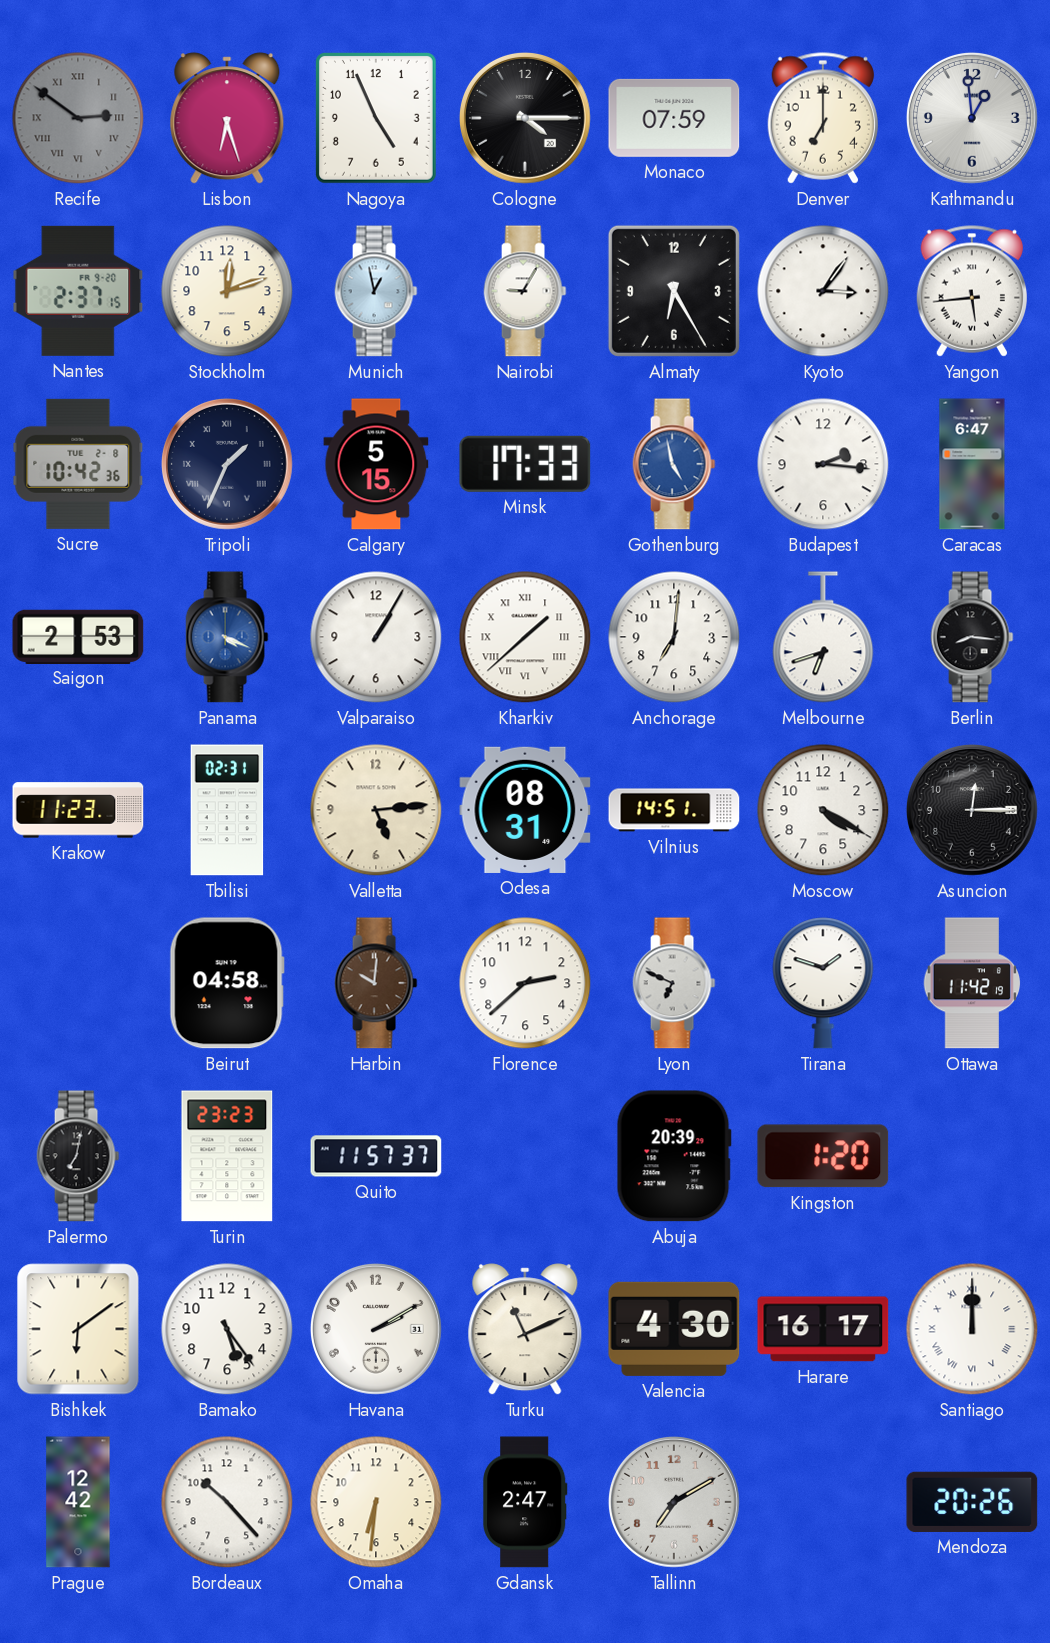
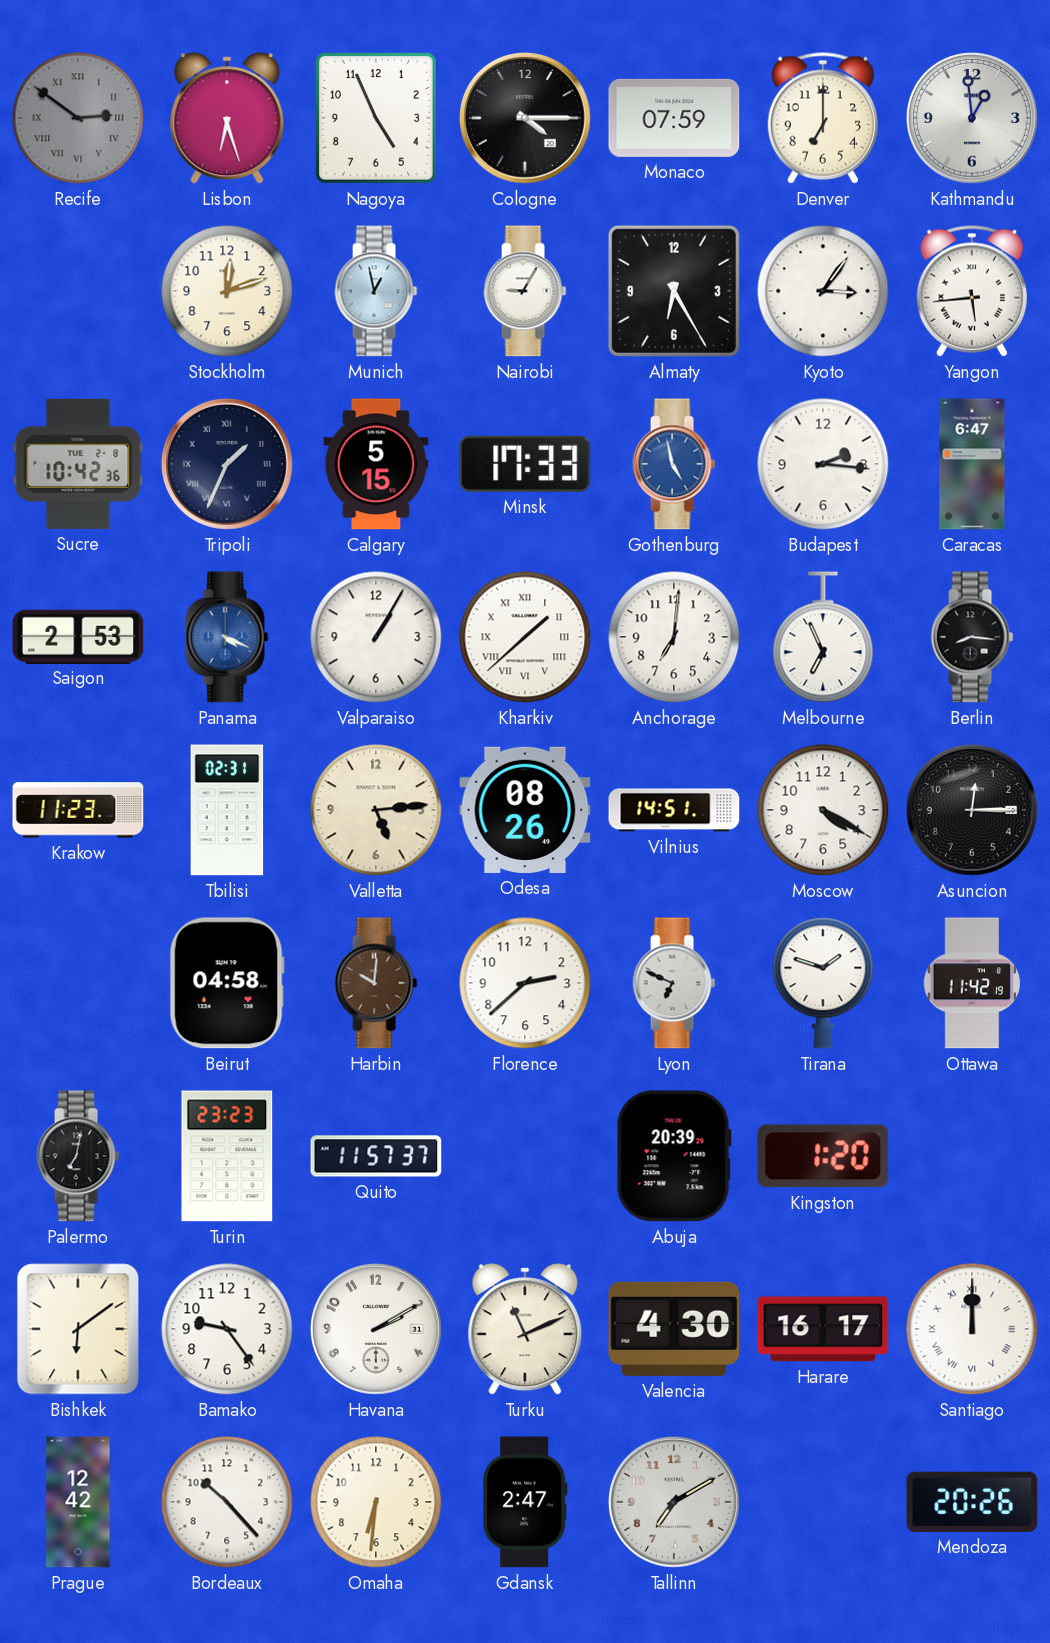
Nantes: 2:37 -> none (78, 291)
Melbourne: 6:42 -> 6:56 (823, 637)
Odesa: 08:31 -> 08:26 (525, 810)
Bamako: 5:24 -> 9:24 (227, 1329)
